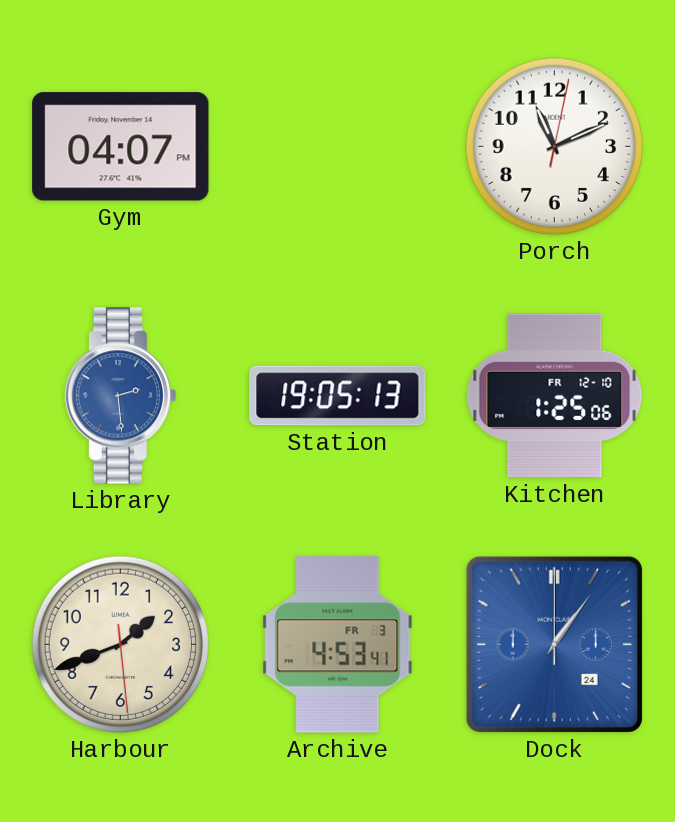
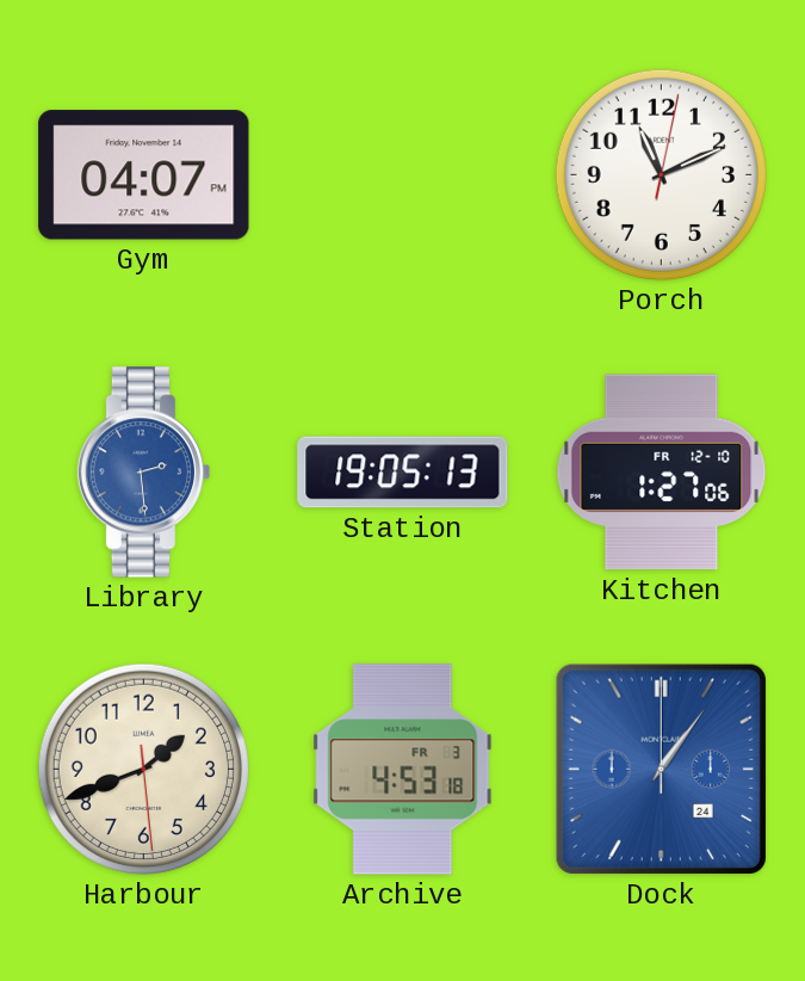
Kitchen: 1:25 -> 1:27 (662, 473)
Archive: 4:53:41 -> 4:53:18 (403, 770)
